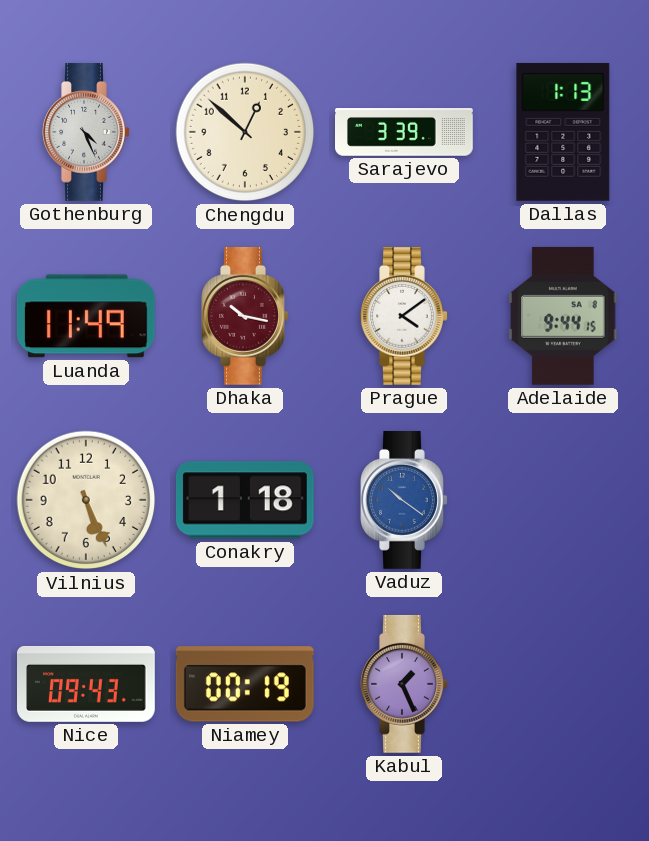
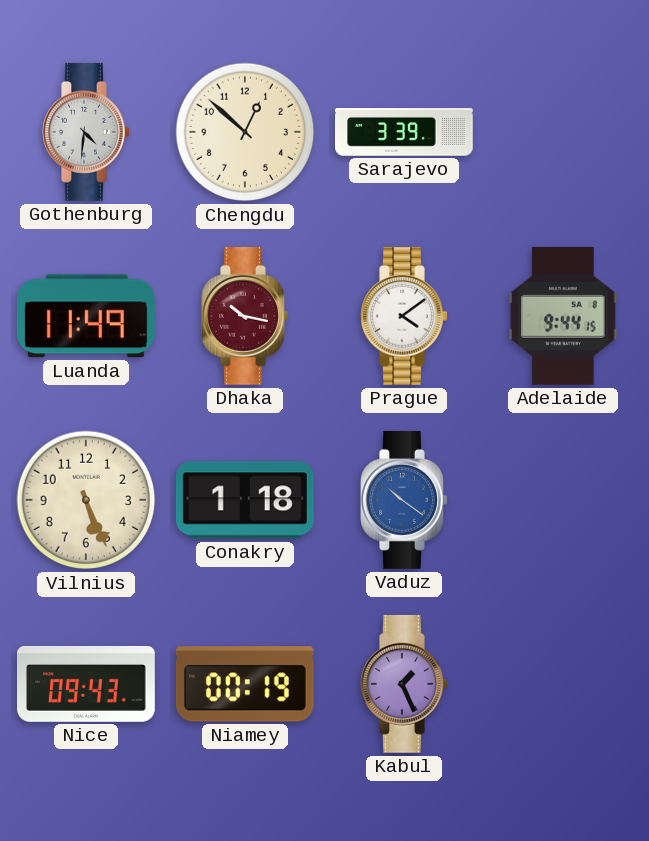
Gothenburg: 4:26 -> 4:31 (86, 132)
Dallas: 1:13 -> none (563, 132)
